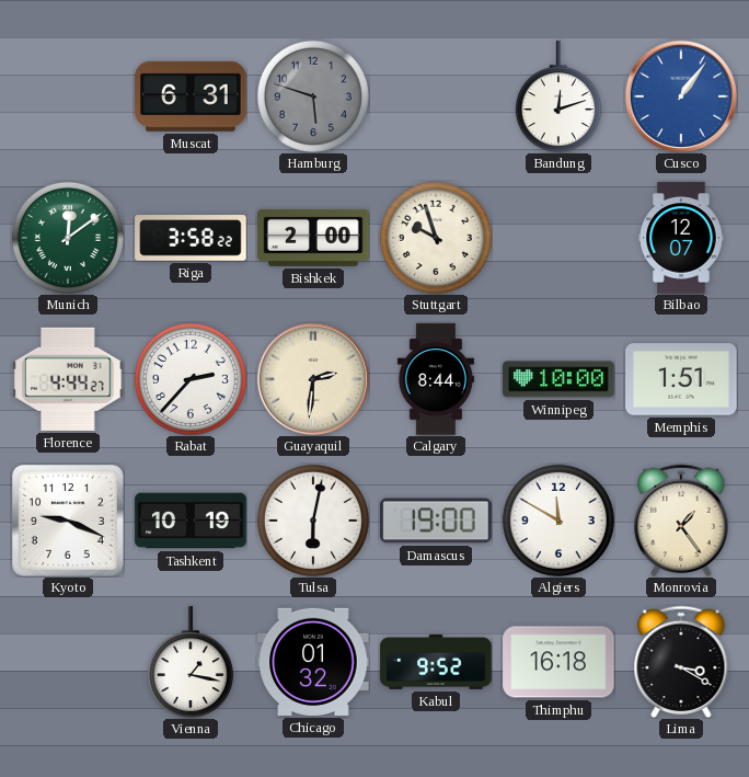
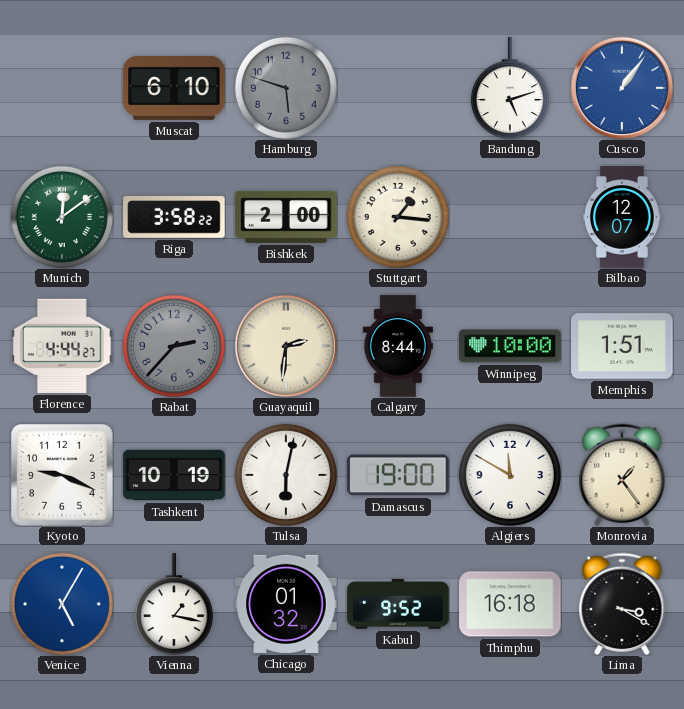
Muscat: 6:31 -> 6:10 (174, 88)
Bandung: 12:12 -> 5:12 (510, 88)
Stuttgart: 9:57 -> 1:16 (398, 217)
Rabat dial: white -> grey (174, 346)
Venice: none -> 5:05 (62, 604)
